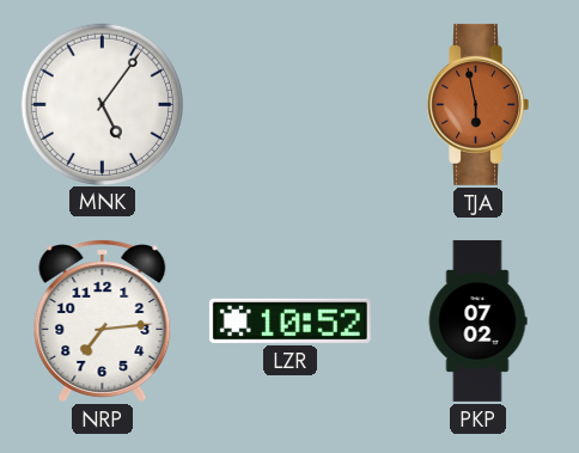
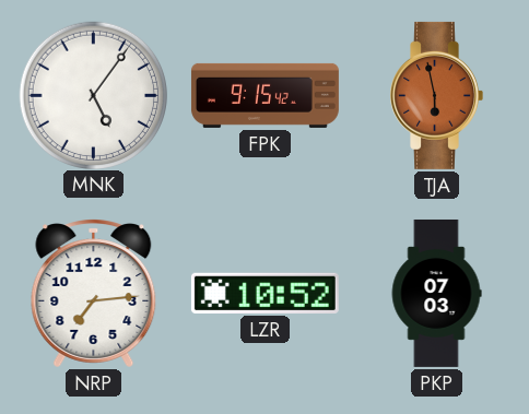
FPK: none -> 9:15 (264, 95)
PKP: 07:02 -> 07:03 (436, 293)
